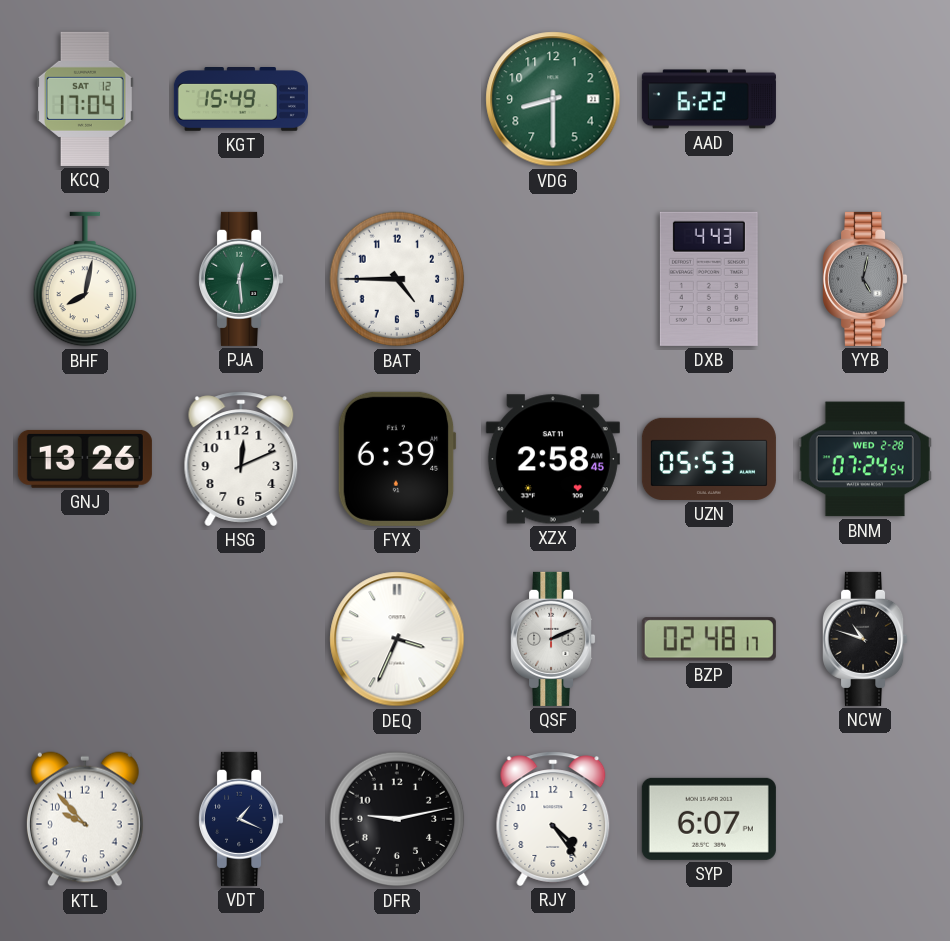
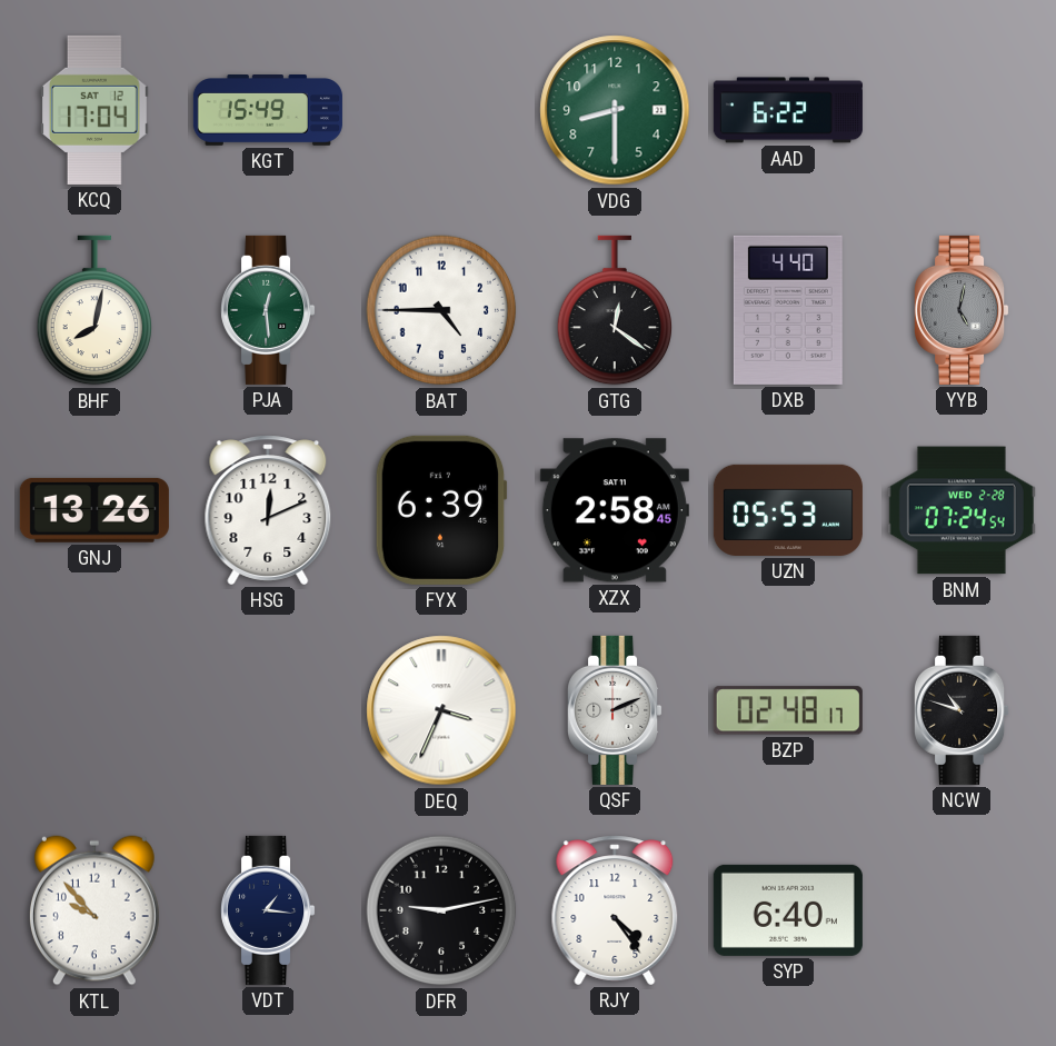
GTG: none -> 12:21 (615, 310)
DXB: 4:43 -> 4:40 (788, 310)
VDT: 1:19 -> 1:16 (269, 910)
SYP: 6:07 -> 6:40 (788, 910)
